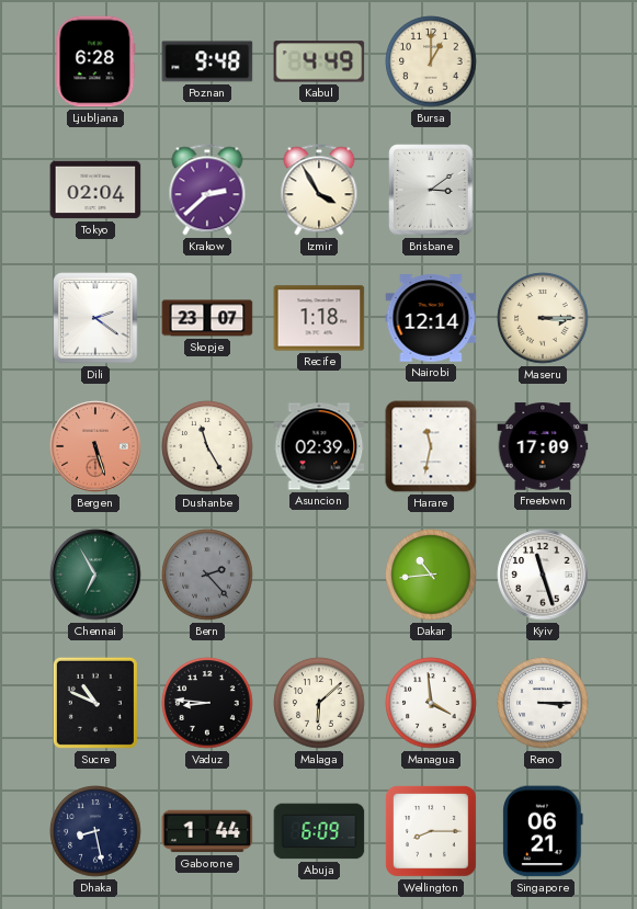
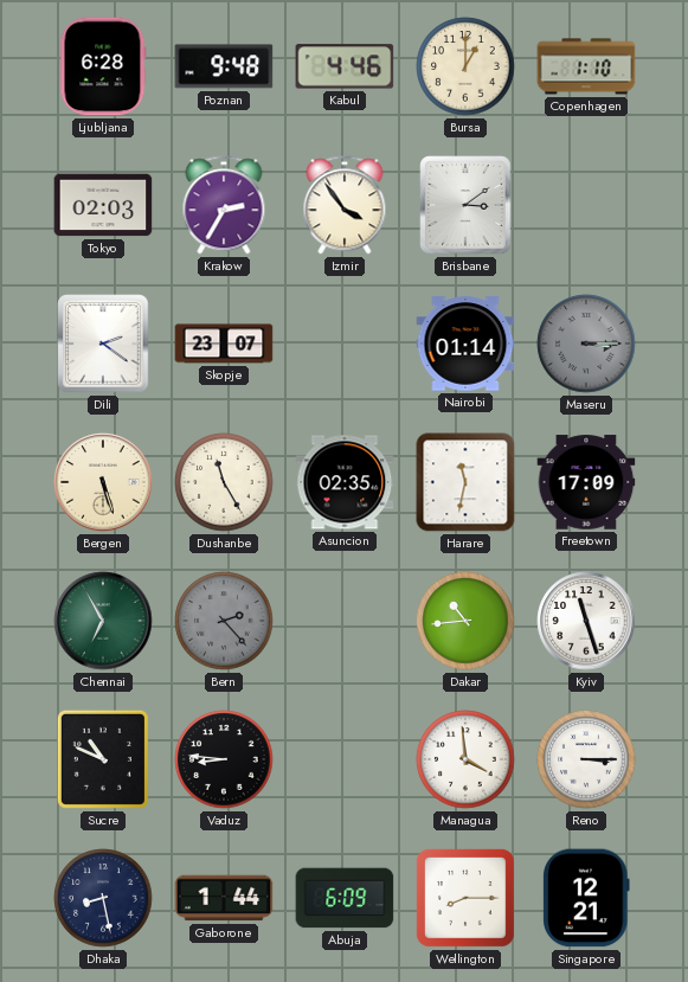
Kabul: 4:49 -> 4:46 (345, 66)
Copenhagen: none -> 1:10 (586, 66)
Tokyo: 02:04 -> 02:03 (103, 205)
Krakow: 2:38 -> 2:35 (224, 205)
Izmir: 3:55 -> 3:54 (345, 205)
Recife: 1:18 -> none (319, 318)
Nairobi: 12:14 -> 01:14 (465, 344)
Maseru dial: cream -> grey (586, 344)
Bergen dial: salmon -> cream (103, 482)
Asuncion: 02:39 -> 02:35 (345, 482)
Malaga: 6:08 -> none (319, 703)
Singapore: 06:21 -> 12:21 (586, 898)
